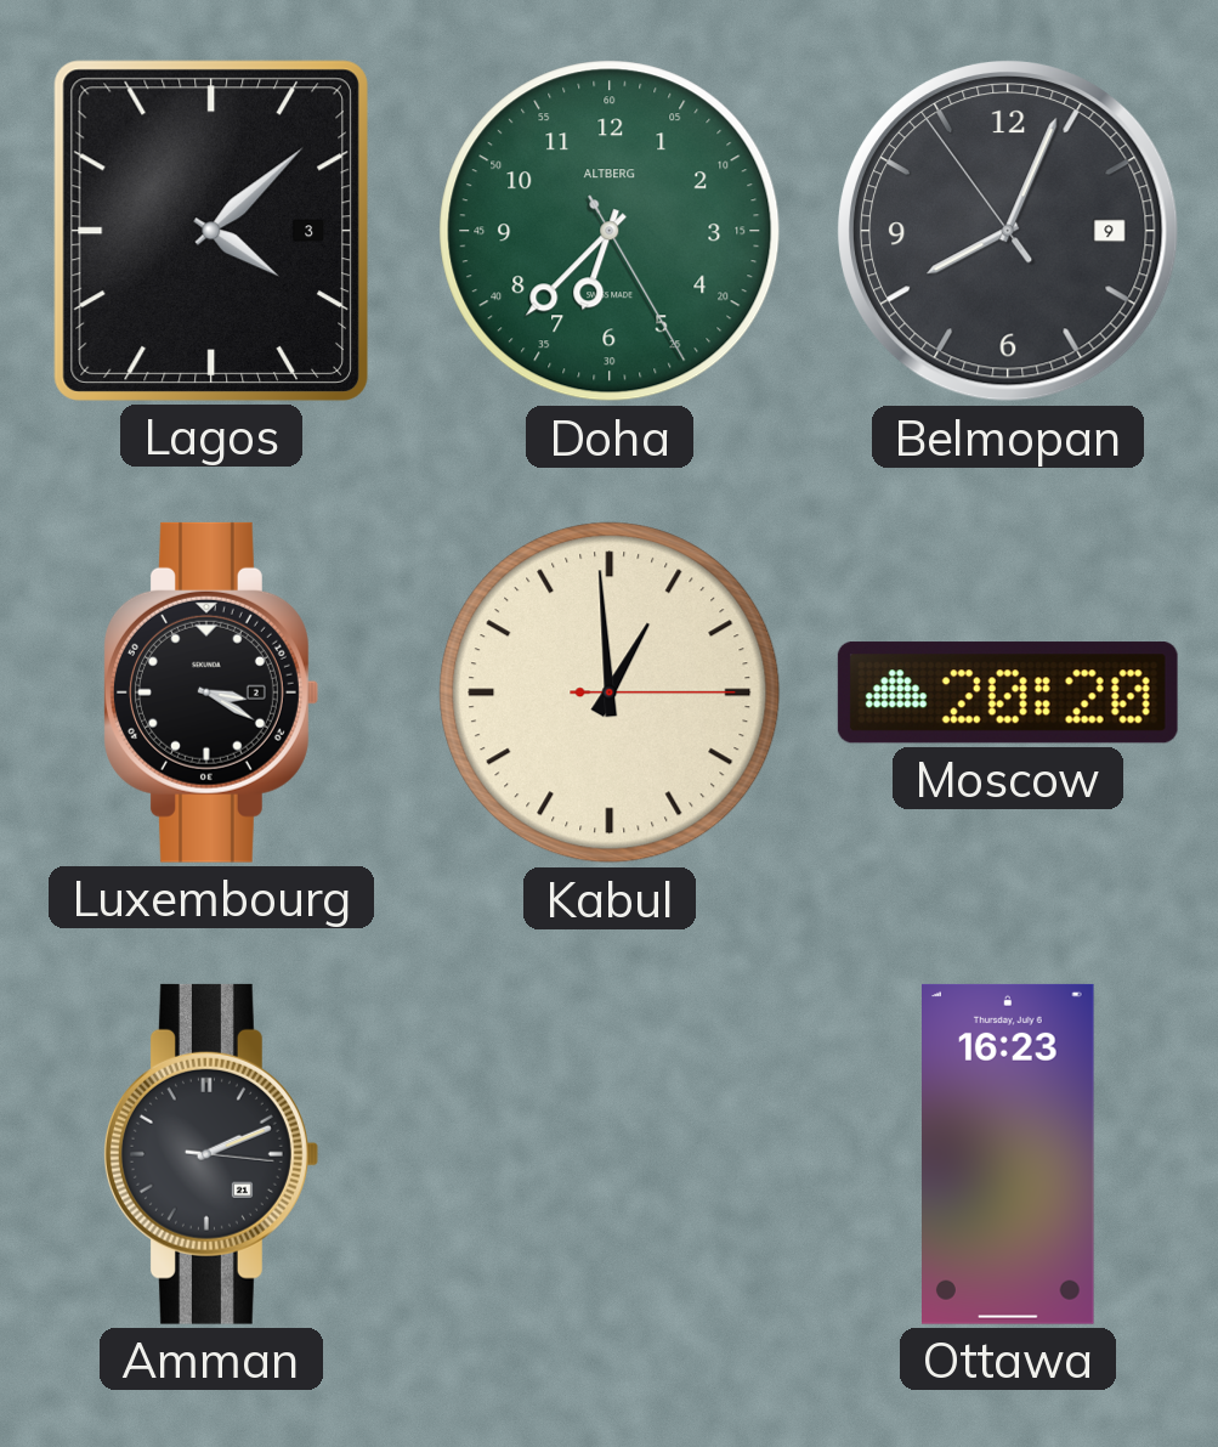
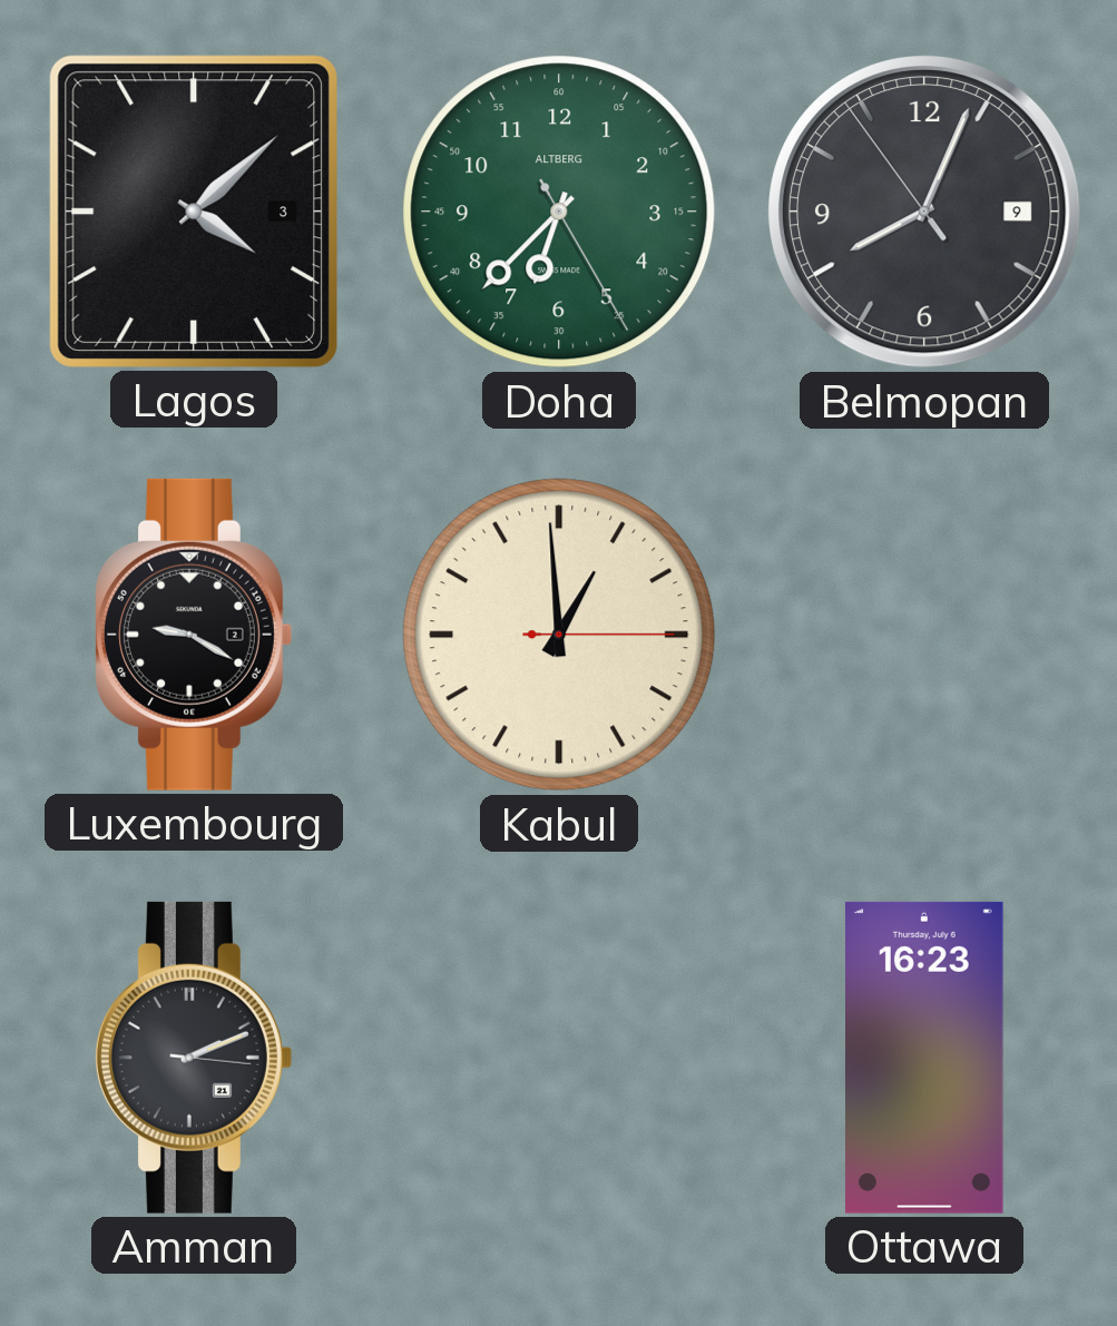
Luxembourg: 3:20 -> 9:20 (194, 635)
Moscow: 20:20 -> none (1008, 693)
